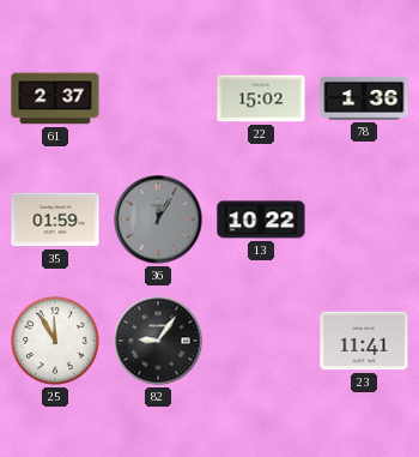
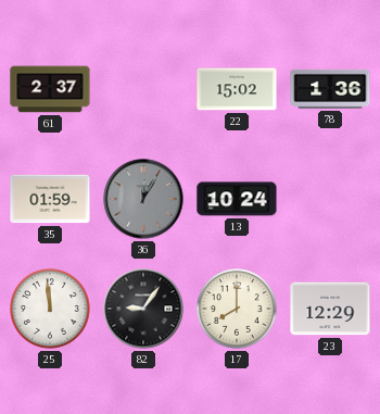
13: 10:22 -> 10:24 (237, 199)
25: 11:55 -> 11:59 (50, 309)
17: none -> 8:00 (237, 309)
23: 11:41 -> 12:29 (330, 309)
